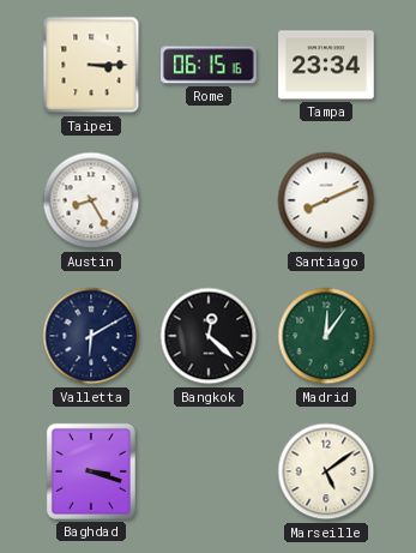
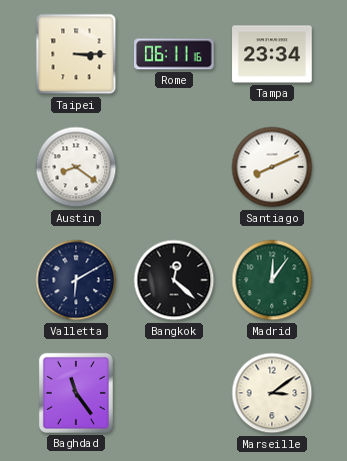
Rome: 06:15 -> 06:11 (175, 54)
Austin: 8:25 -> 8:21 (76, 167)
Baghdad: 3:18 -> 11:24 (76, 393)
Marseille: 5:09 -> 3:09 (272, 393)
